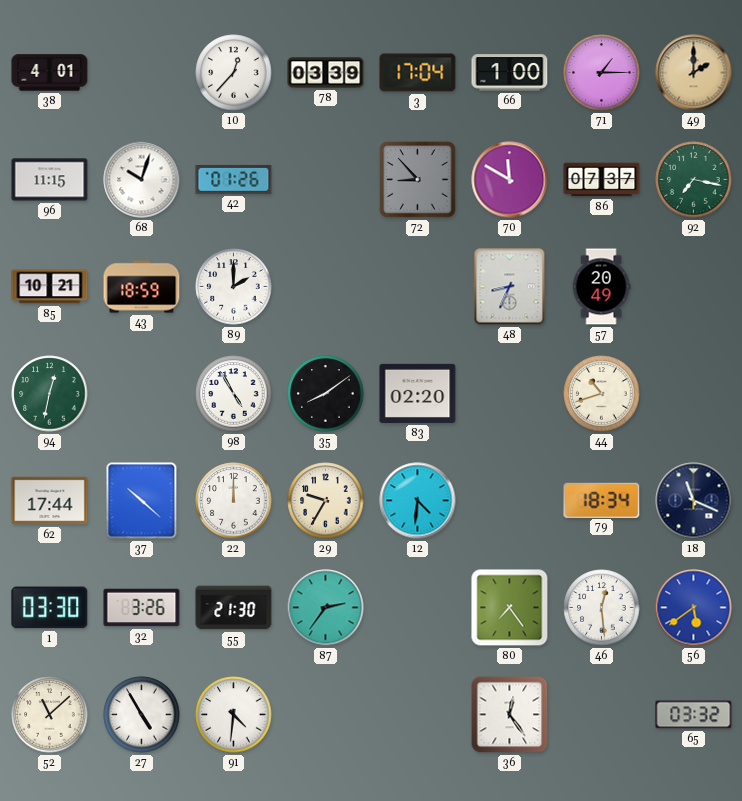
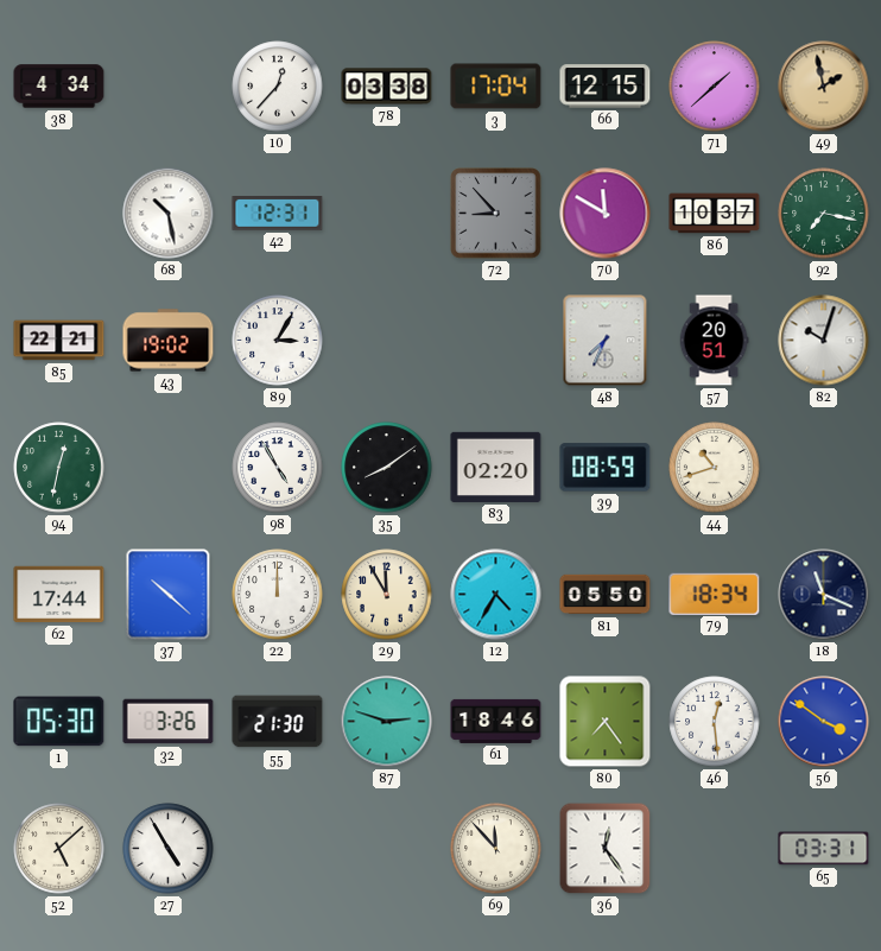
38: 4:01 -> 4:34 (59, 87)
78: 03:39 -> 03:38 (387, 87)
66: 1:00 -> 12:15 (606, 87)
71: 1:15 -> 1:38 (715, 87)
49: 2:00 -> 1:58 (824, 87)
96: 11:15 -> none (50, 180)
68: 10:03 -> 10:28 (169, 214)
42: 01:26 -> 12:31 (278, 214)
86: 07:37 -> 10:37 (715, 214)
85: 10:21 -> 22:21 (59, 341)
43: 18:59 -> 19:02 (169, 341)
89: 2:00 -> 3:05 (278, 341)
48: 8:34 -> 7:34 (606, 341)
57: 20:49 -> 20:51 (714, 341)
82: none -> 10:03 (824, 341)
39: none -> 08:59 (606, 468)
29: 9:35 -> 11:55 (387, 595)
12: 4:31 -> 4:35 (496, 595)
81: none -> 05:50 (606, 595)
1: 03:30 -> 05:30 (59, 722)
87: 2:36 -> 2:48 (387, 722)
61: none -> 18:46 (496, 721)
56: 5:39 -> 3:51 (824, 722)
52: 11:08 -> 5:08 (59, 849)
91: 4:31 -> none (234, 715)
69: none -> 11:53 (496, 849)
65: 03:32 -> 03:31 (824, 849)
